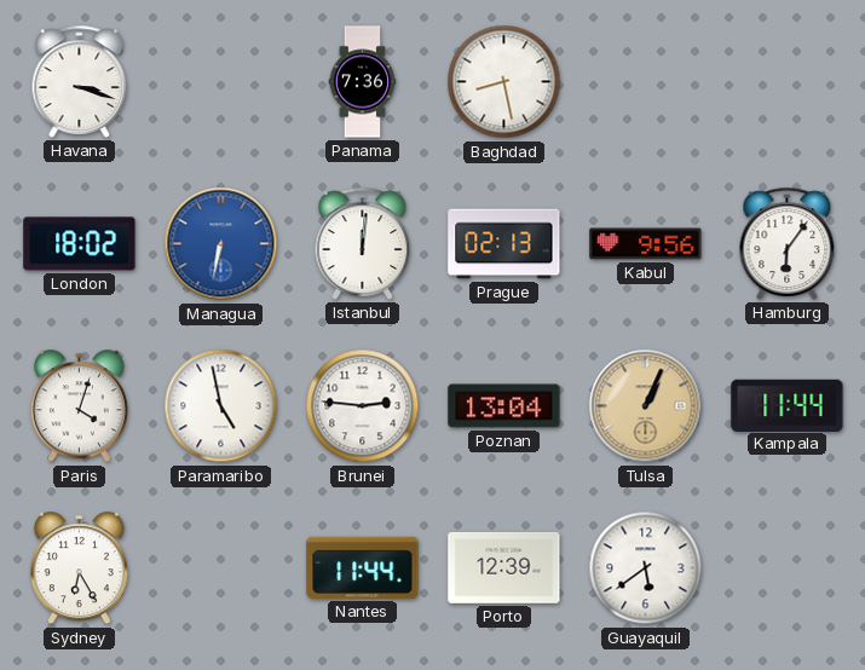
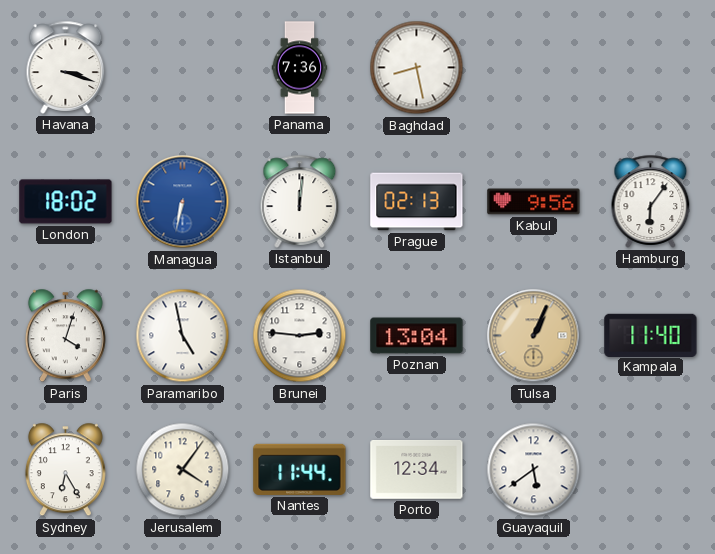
Kampala: 11:44 -> 11:40 (651, 335)
Jerusalem: none -> 4:06 (183, 470)
Porto: 12:39 -> 12:34 (417, 470)
